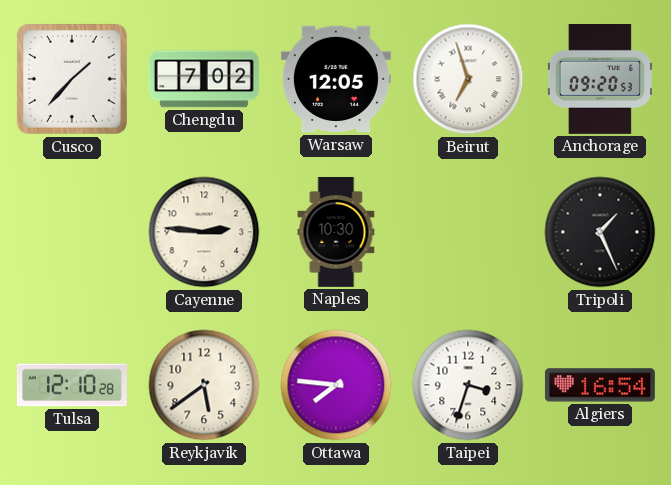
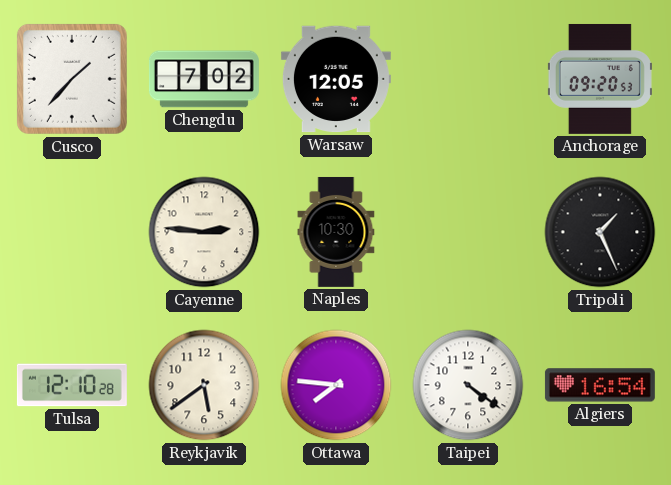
Beirut: 6:57 -> none (468, 79)
Taipei: 3:33 -> 4:21 (468, 385)
